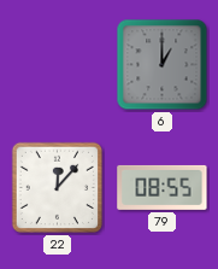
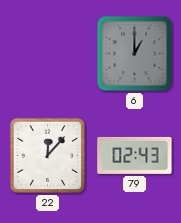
79: 08:55 -> 02:43 (135, 155)
